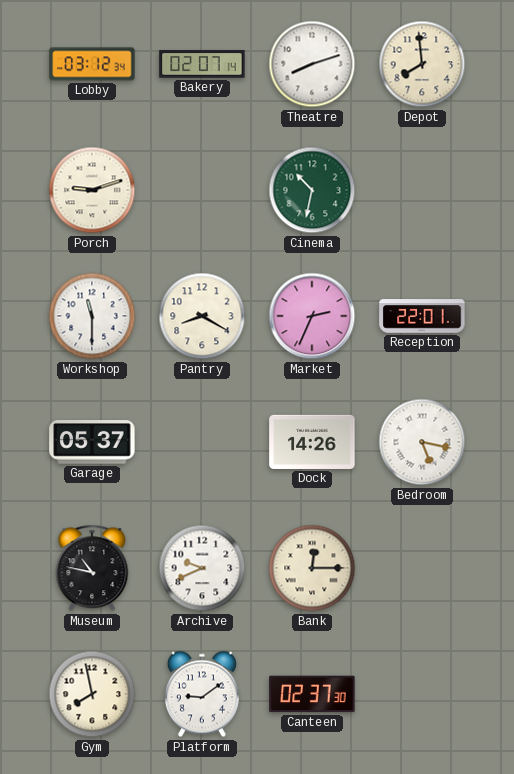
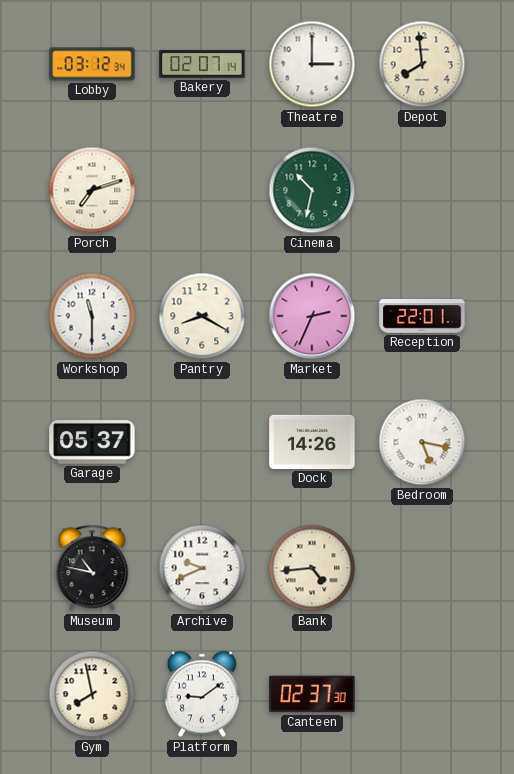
Theatre: 8:12 -> 3:00 (312, 64)
Porch: 9:12 -> 7:12 (92, 190)
Bank: 12:15 -> 4:44 (312, 568)
